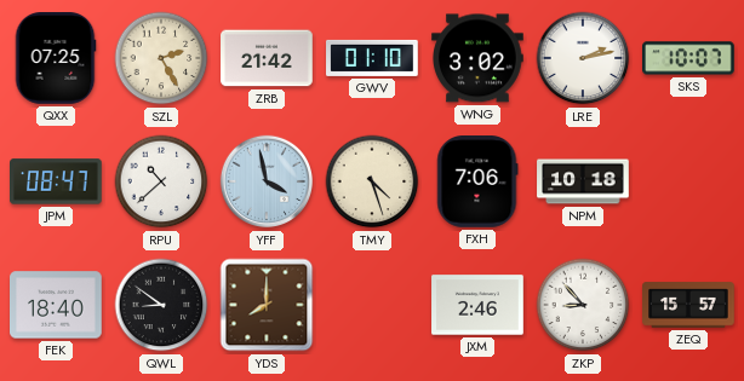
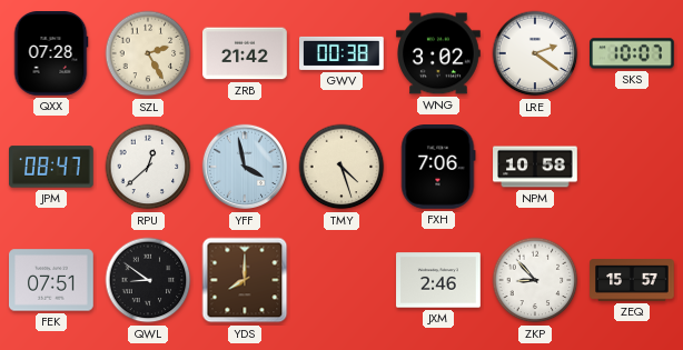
QXX: 07:25 -> 07:28 (51, 53)
GWV: 01:10 -> 00:38 (343, 53)
LRE: 2:13 -> 2:21 (535, 53)
RPU: 10:38 -> 12:38 (148, 167)
NPM: 10:18 -> 10:58 (535, 167)
FEK: 18:40 -> 07:51 (51, 280)
